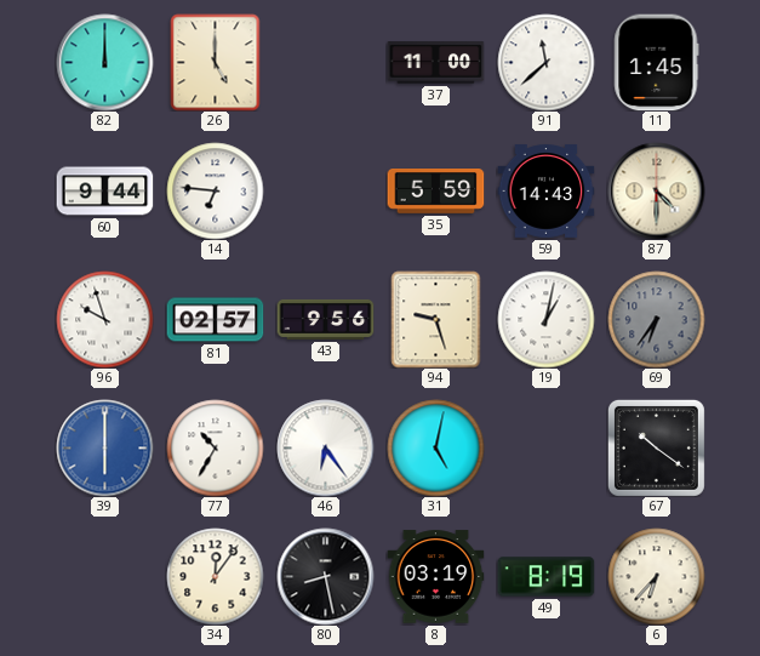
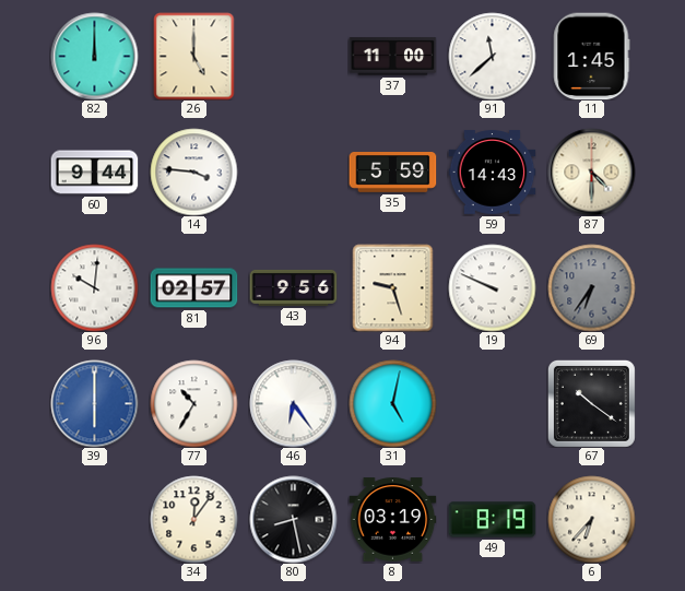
14: 6:46 -> 3:46 (193, 172)
96: 9:57 -> 10:01 (94, 287)
19: 1:02 -> 9:49 (492, 287)
